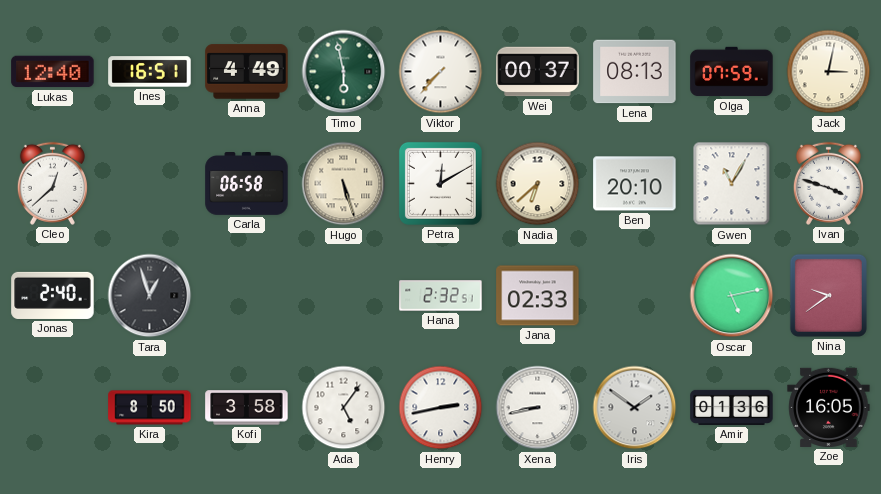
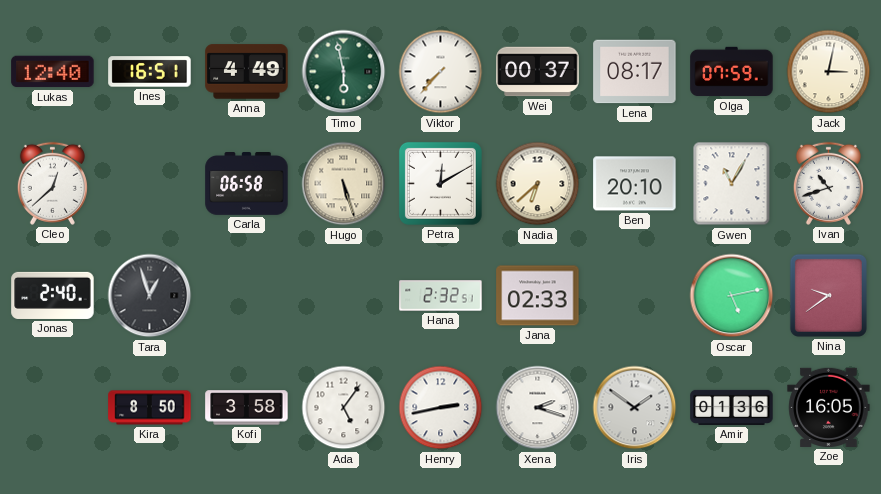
Lena: 08:13 -> 08:17 (635, 72)
Ivan: 3:48 -> 10:42 (828, 183)
Xena: 8:43 -> 2:18 (538, 408)
